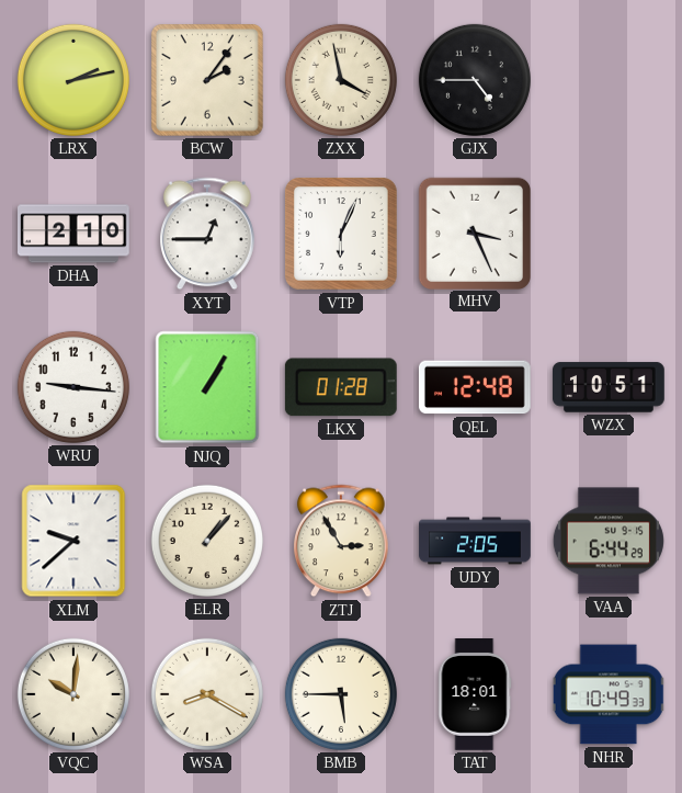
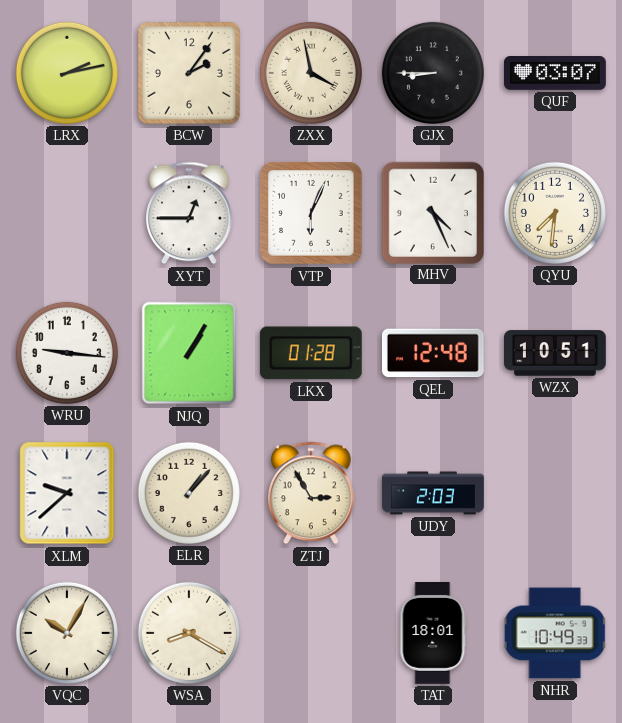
GJX: 4:45 -> 8:45 (433, 73)
QUF: none -> 03:07 (556, 74)
DHA: 2:10 -> none (75, 234)
MHV: 3:26 -> 4:26 (432, 212)
QYU: none -> 7:31 (555, 213)
UDY: 2:05 -> 2:03 (433, 493)
VAA: 6:44 -> none (609, 541)
VQC: 10:01 -> 10:05 (67, 633)
BMB: 5:45 -> none (341, 694)
